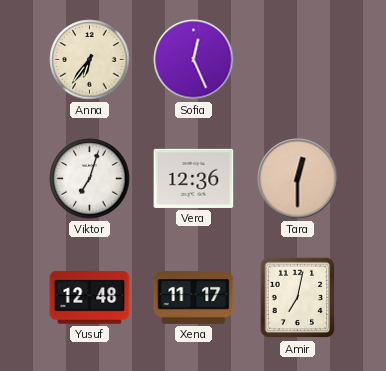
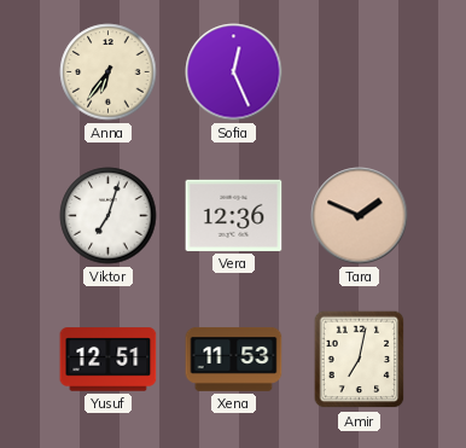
Tara: 12:30 -> 1:49 (360, 216)
Yusuf: 12:48 -> 12:51 (109, 360)
Xena: 11:17 -> 11:53 (234, 359)
